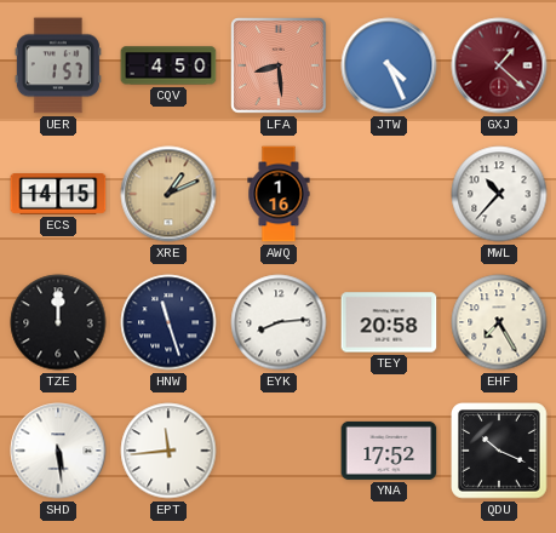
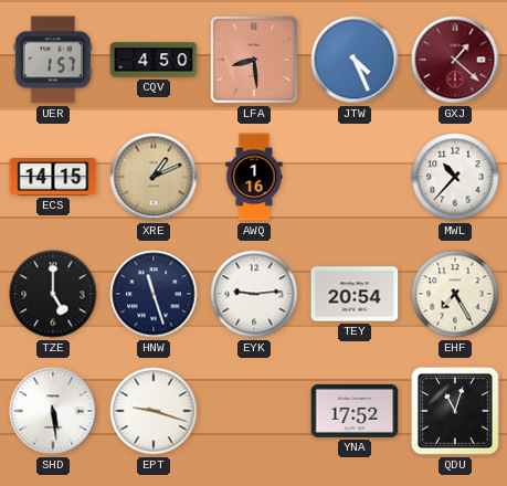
TZE: 12:00 -> 5:00 (53, 294)
EYK: 8:14 -> 9:14 (254, 294)
TEY: 20:58 -> 20:54 (355, 294)
EPT: 11:44 -> 9:18 (154, 411)
QDU: 10:19 -> 11:03 (455, 411)
